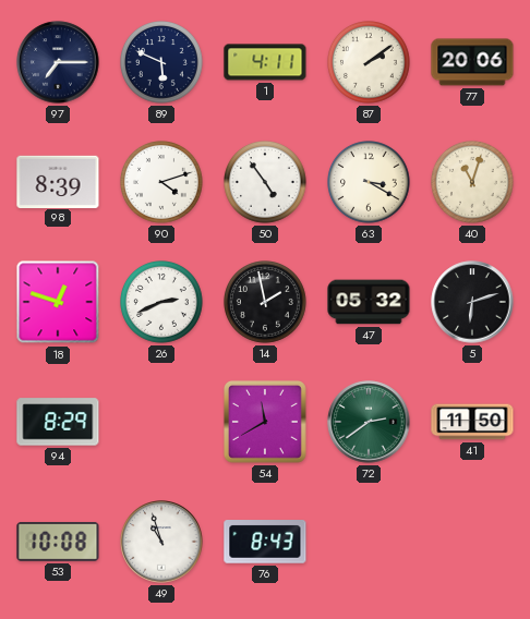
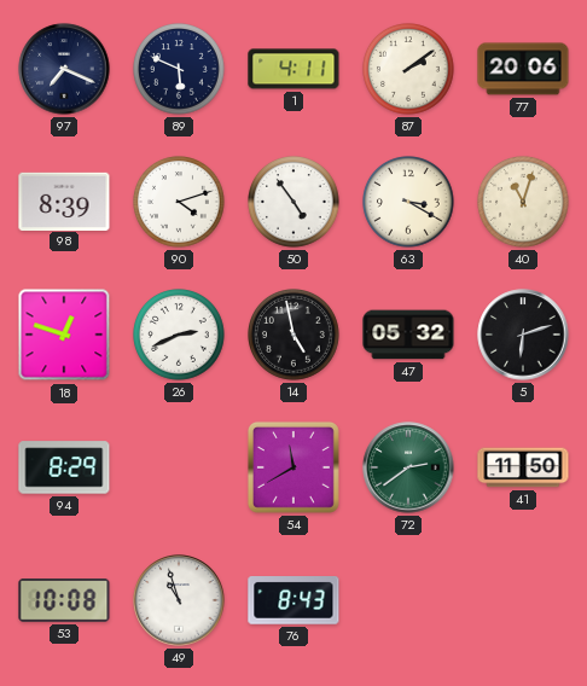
97: 7:15 -> 7:19 (64, 69)
14: 1:58 -> 4:58 (295, 336)
